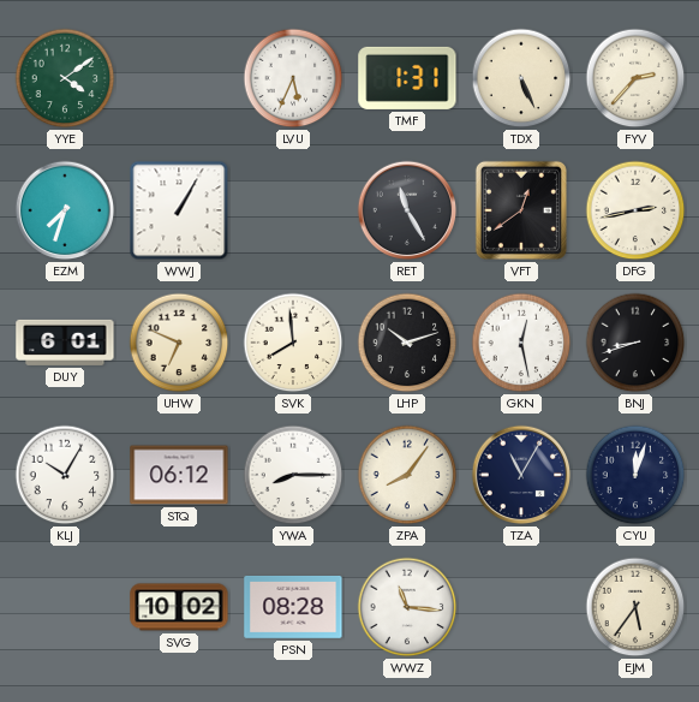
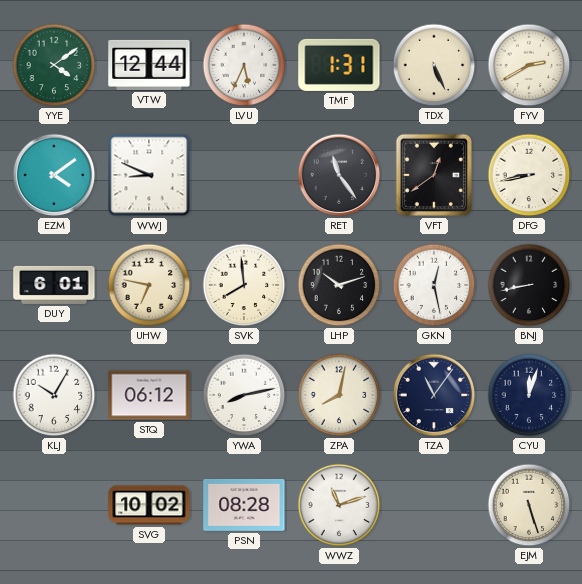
VTW: none -> 12:44 (149, 65)
FYV: 2:37 -> 2:40 (529, 65)
EZM: 7:33 -> 4:09 (54, 175)
WWJ: 1:05 -> 8:49 (149, 175)
RET: 11:25 -> 11:24 (339, 175)
DFG: 2:43 -> 8:43 (529, 175)
UHW: 6:49 -> 6:47 (149, 285)
BNJ: 8:42 -> 8:43 (529, 285)
YWA: 8:15 -> 8:13 (244, 395)
ZPA: 8:06 -> 8:02 (339, 395)
TZA: 11:05 -> 11:06 (434, 395)
WWZ: 11:16 -> 11:12 (339, 505)
EJM: 5:36 -> 5:27 (529, 505)
